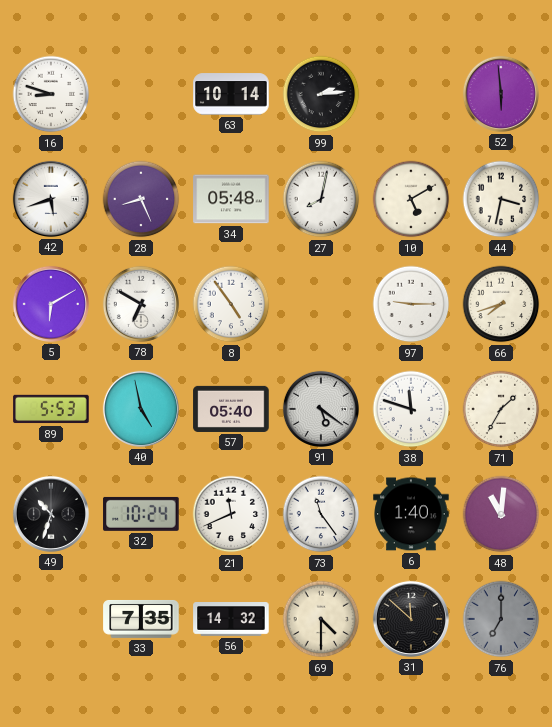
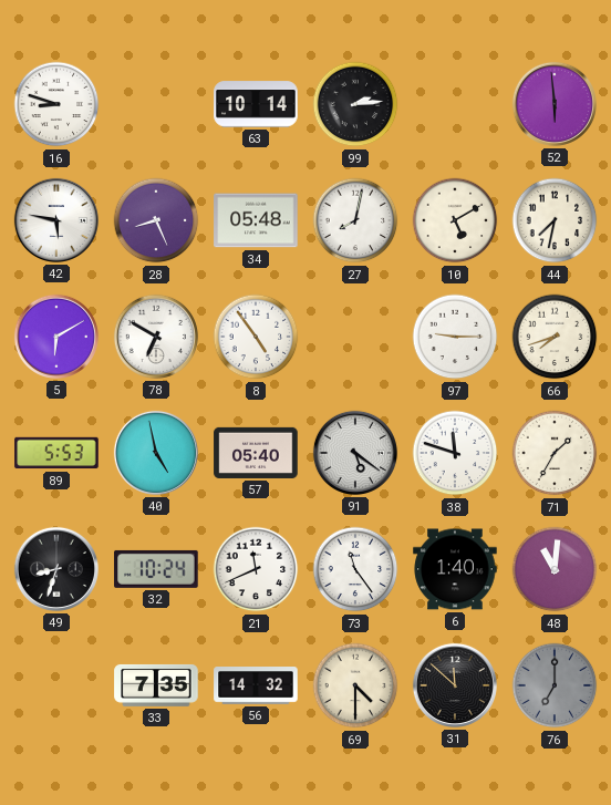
42: 5:42 -> 5:47 (56, 220)
44: 3:32 -> 7:32 (555, 220)
49: 10:33 -> 8:33 (56, 569)
